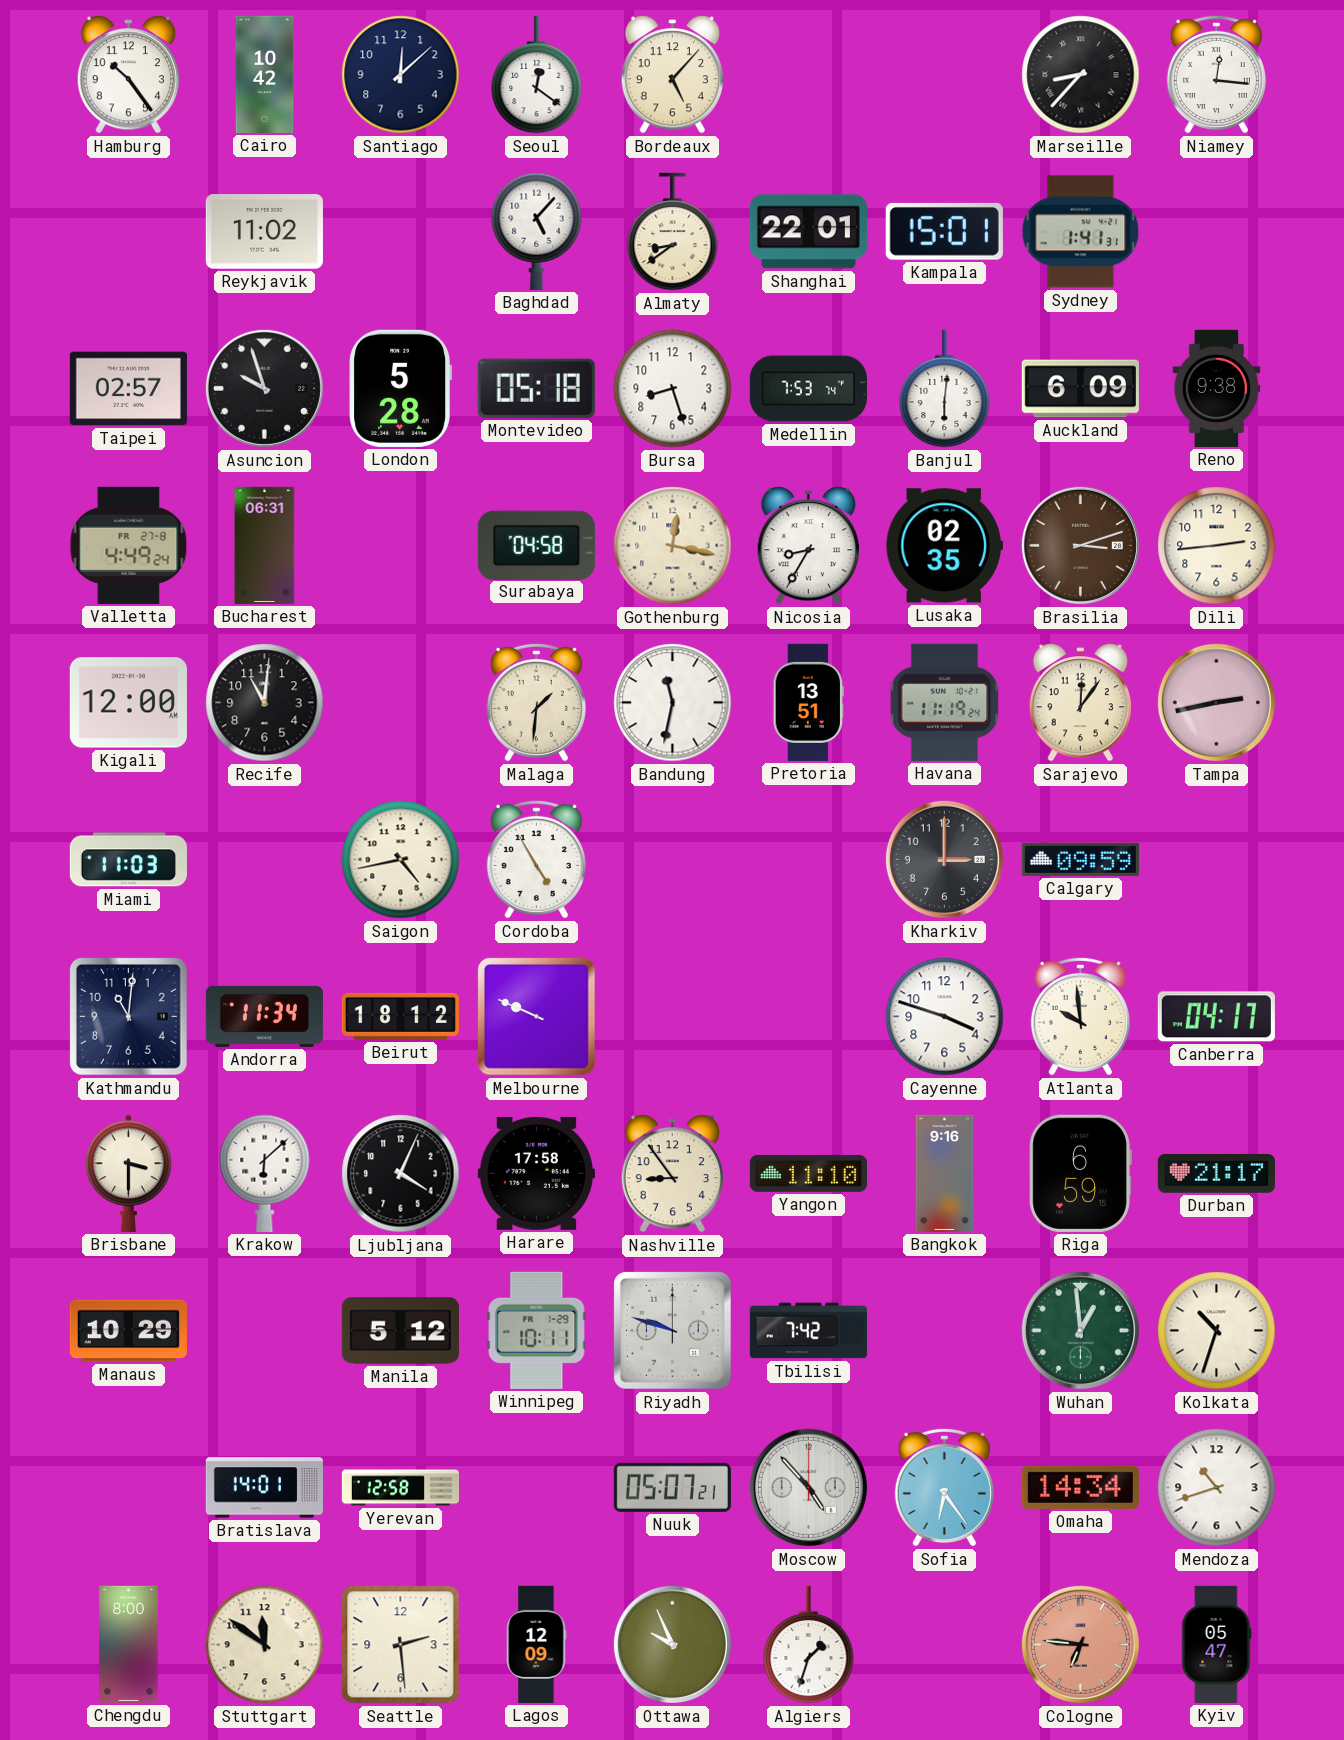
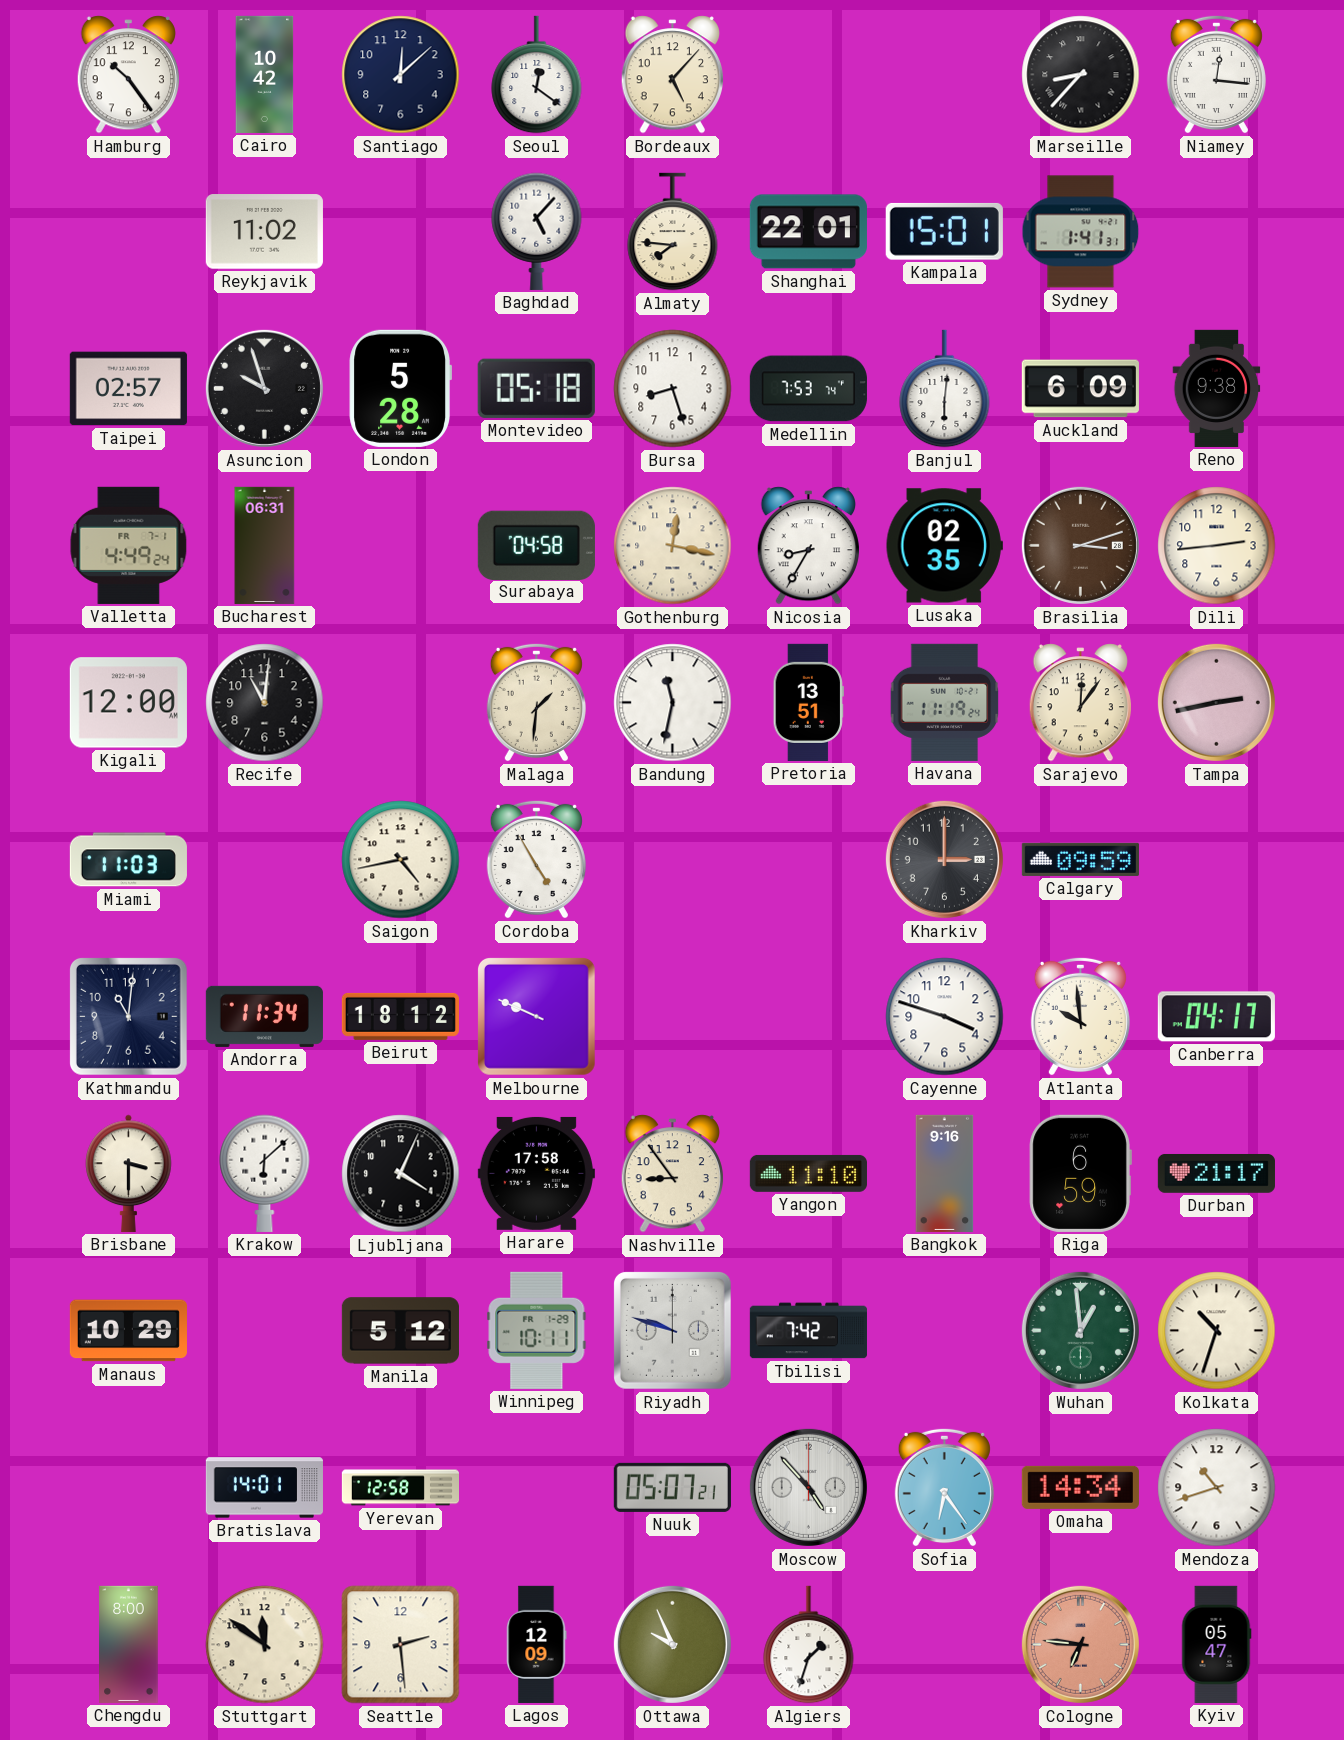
Almaty: 8:39 -> 7:46 (673, 232)
Valletta date: FR 27-8 -> FR 7-1 (129, 545)
